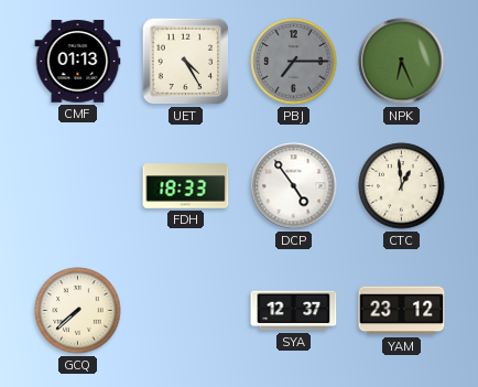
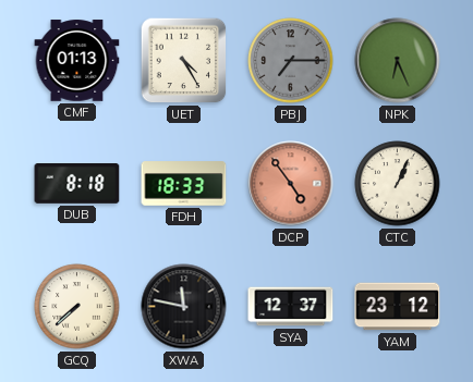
DUB: none -> 8:18 (77, 184)
DCP dial: white -> salmon (291, 184)
CTC: 12:59 -> 1:04 (398, 184)
XWA: none -> 11:47 (184, 307)
